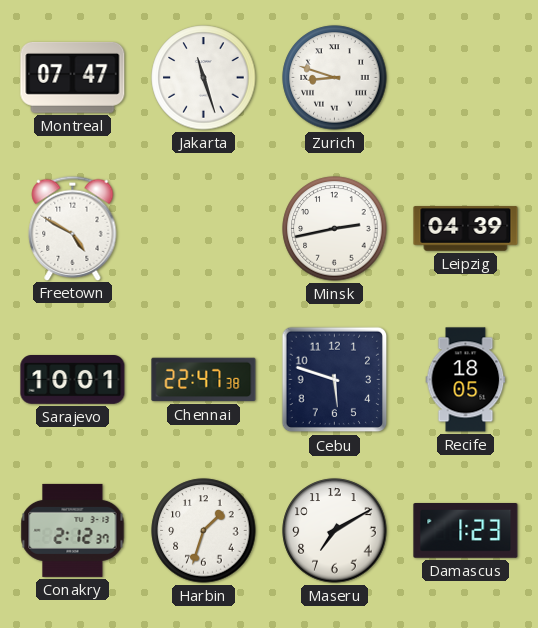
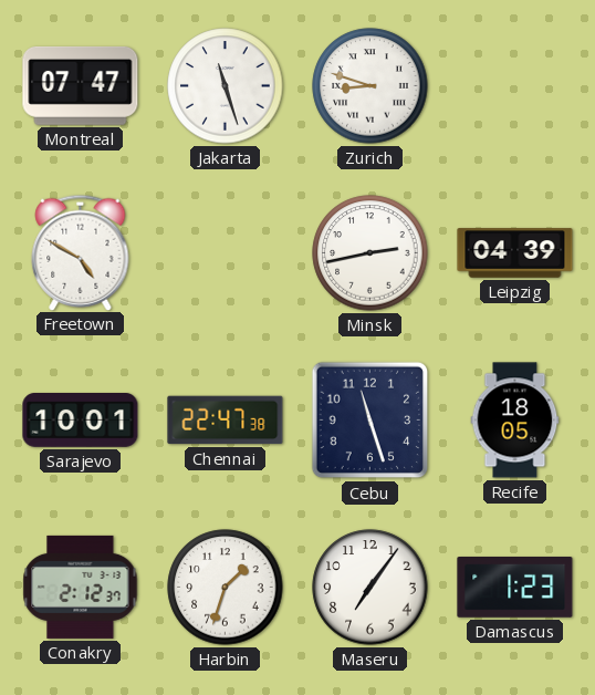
Cebu: 5:48 -> 11:27 (370, 421)
Maseru: 7:10 -> 7:06 (370, 588)
